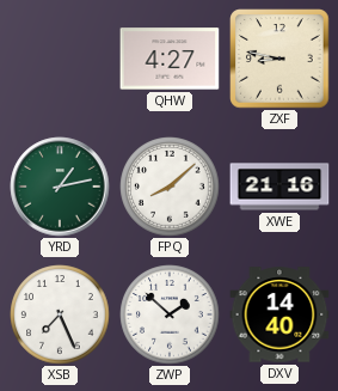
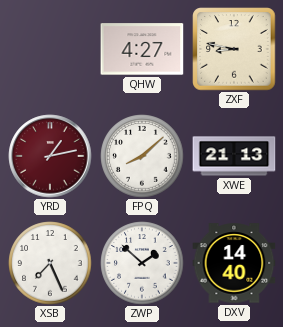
YRD dial: green -> burgundy (50, 156)
XWE: 21:16 -> 21:13 (234, 156)
